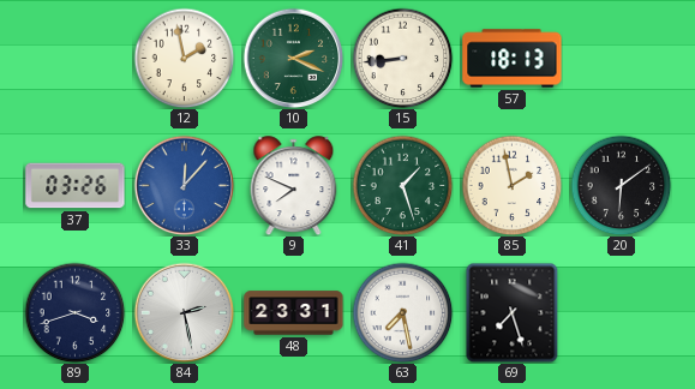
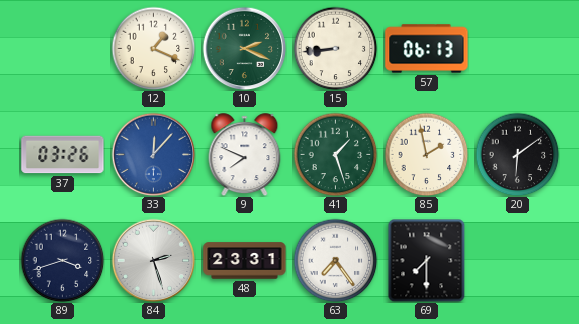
12: 1:58 -> 1:19 (153, 48)
57: 18:13 -> 06:13 (427, 49)
84: 2:28 -> 2:27 (153, 260)
63: 7:28 -> 7:24 (335, 260)
69: 7:27 -> 7:30 (427, 260)
